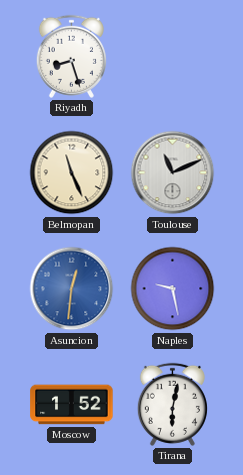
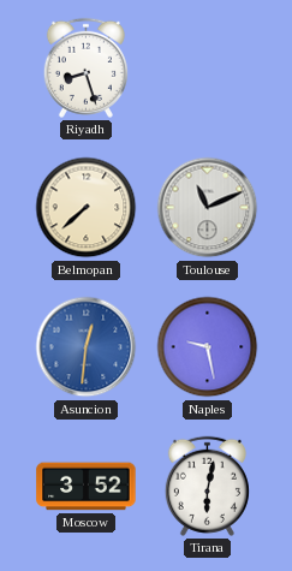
Belmopan: 11:26 -> 7:38 (87, 208)
Moscow: 1:52 -> 3:52 (87, 487)
